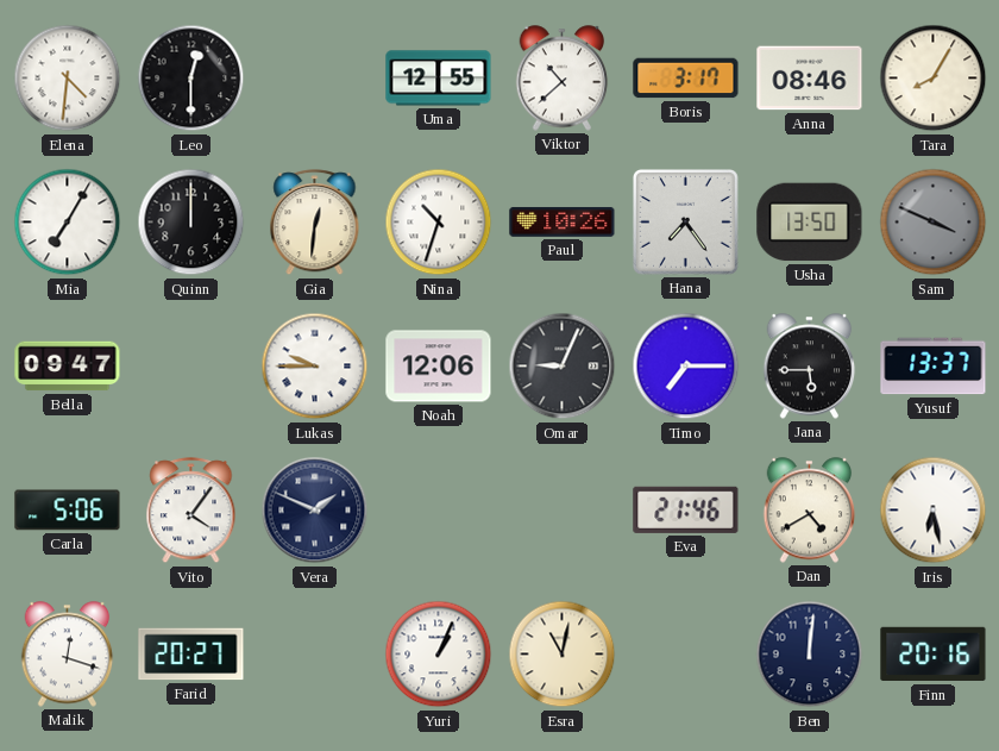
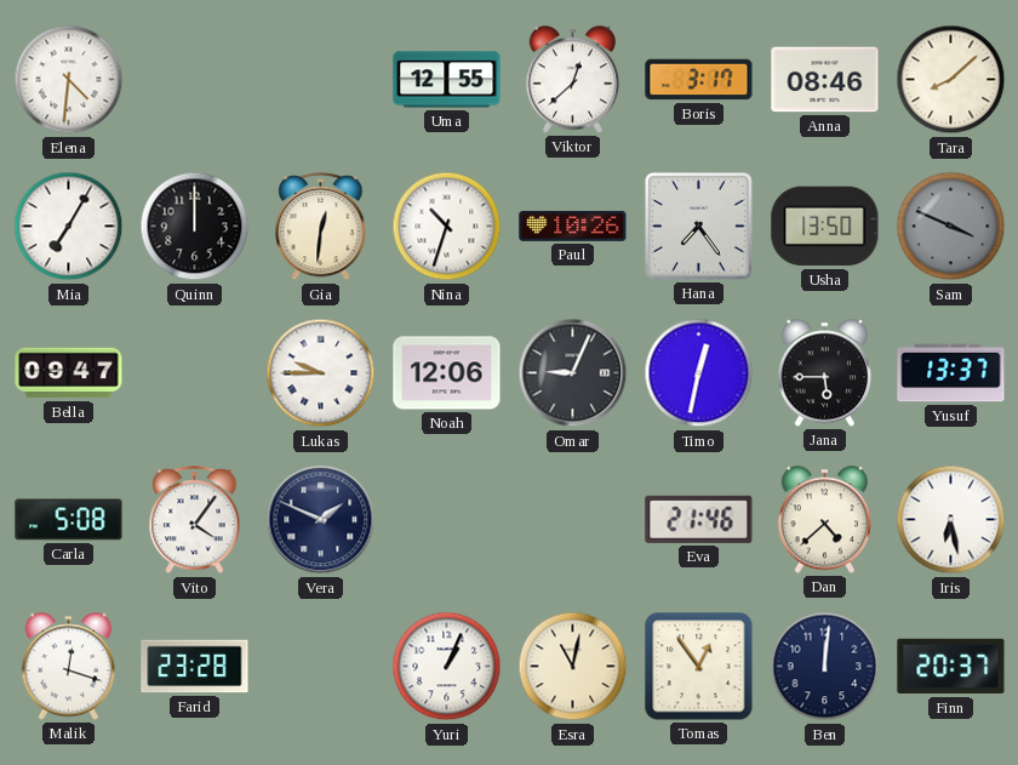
Leo: 12:30 -> none (191, 79)
Viktor: 10:38 -> 12:38 (573, 80)
Tara: 8:05 -> 8:08 (951, 80)
Timo: 7:15 -> 12:32 (699, 373)
Carla: 5:06 -> 5:08 (69, 520)
Dan: 4:40 -> 4:38 (825, 520)
Farid: 20:27 -> 23:28 (195, 667)
Tomas: none -> 12:54 (699, 667)
Finn: 20:16 -> 20:37 (951, 667)
